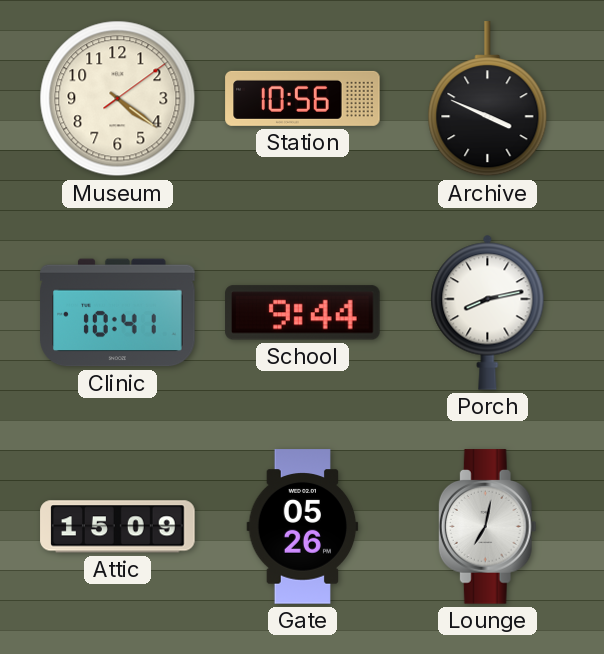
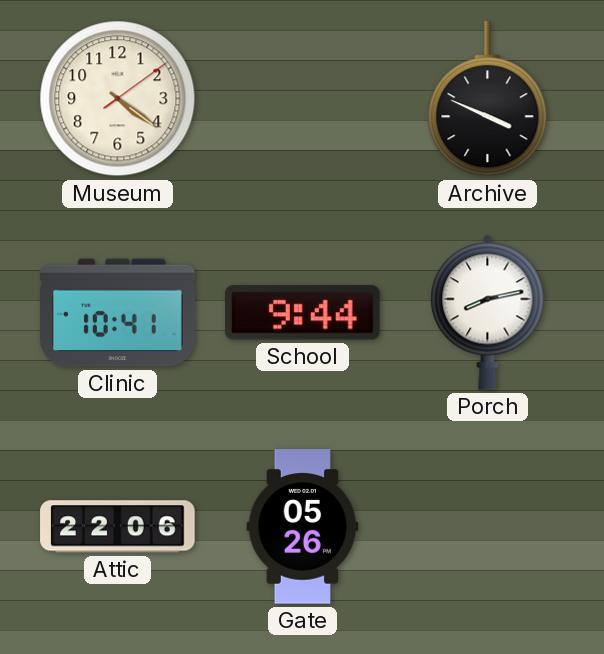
Station: 10:56 -> none (303, 98)
Attic: 15:09 -> 22:06 (118, 527)
Lounge: 7:02 -> none (487, 527)
